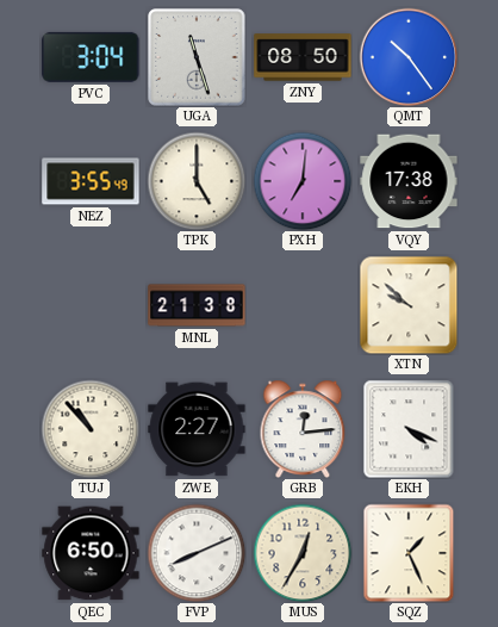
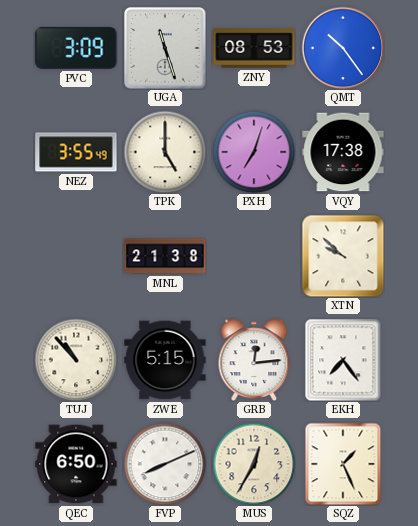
PVC: 3:04 -> 3:09 (76, 48)
ZNY: 08:50 -> 08:53 (254, 48)
PXH: 7:01 -> 7:03 (254, 152)
ZWE: 2:27 -> 5:15 (165, 360)
EKH: 4:19 -> 7:24 (343, 360)
